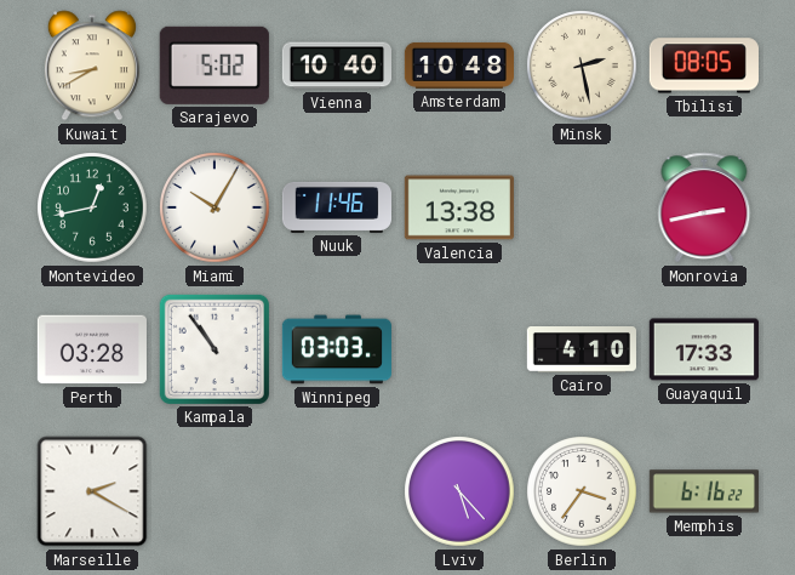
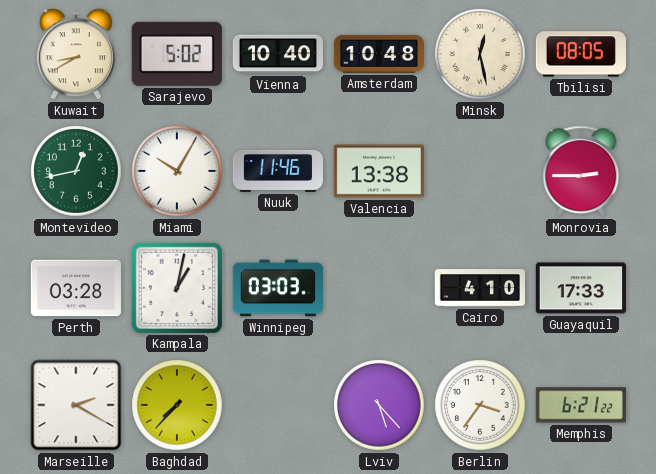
Minsk: 2:28 -> 12:28 (480, 54)
Monrovia: 2:43 -> 2:45 (581, 171)
Kampala: 10:54 -> 1:02 (177, 288)
Baghdad: none -> 7:37 (177, 405)
Memphis: 6:16 -> 6:21 (581, 405)
